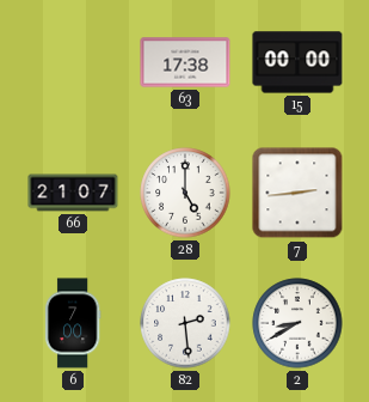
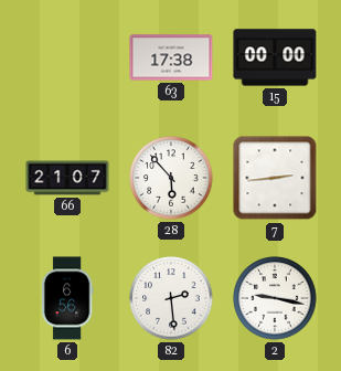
28: 5:00 -> 5:53 (171, 178)
6: 7:00 -> 6:56 (67, 298)
2: 8:40 -> 9:17 (275, 298)
